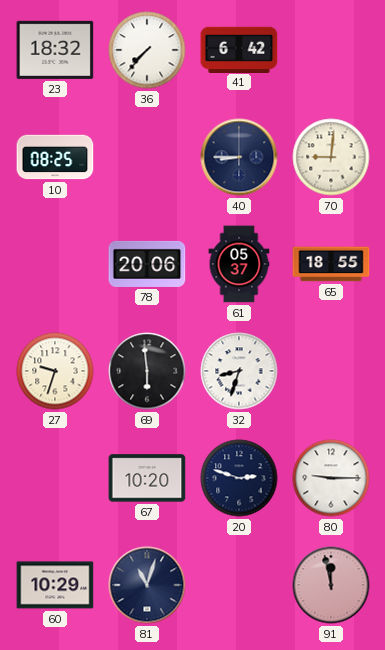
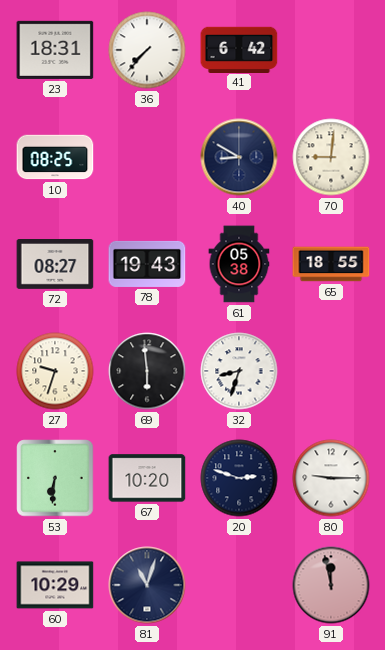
23: 18:32 -> 18:31 (55, 50)
40: 8:45 -> 8:50 (239, 157)
72: none -> 08:27 (55, 265)
78: 20:06 -> 19:43 (147, 264)
61: 05:37 -> 05:38 (239, 264)
53: none -> 6:31 (55, 478)
